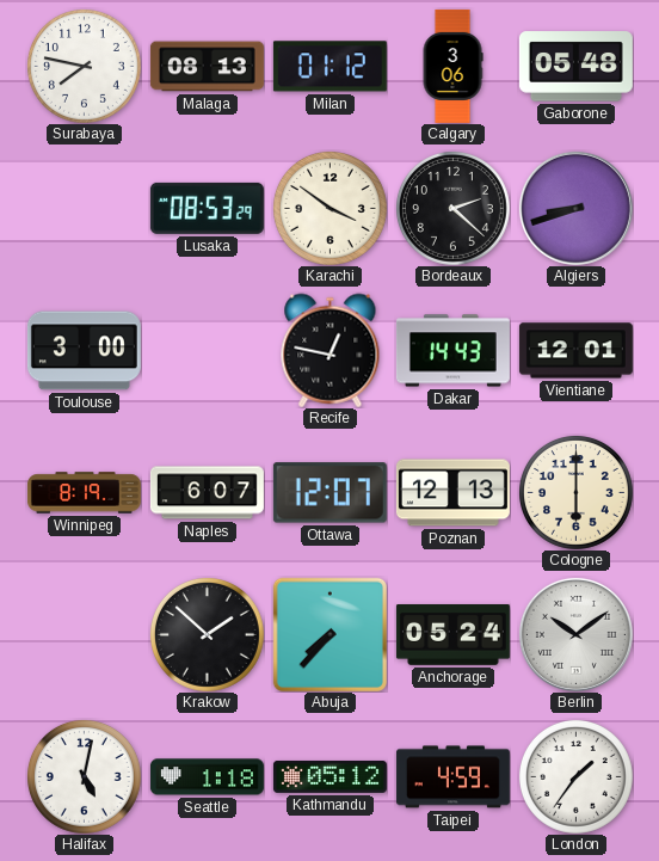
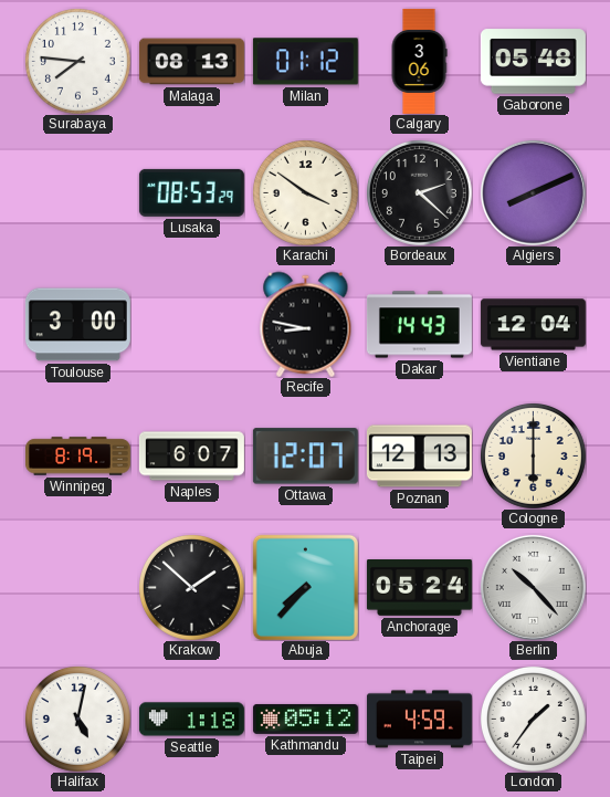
Surabaya: 7:47 -> 7:46 (77, 61)
Algiers: 8:42 -> 8:11 (533, 192)
Recife: 12:47 -> 8:47 (306, 324)
Vientiane: 12:01 -> 12:04 (533, 325)
Berlin: 10:09 -> 10:23 (533, 587)
